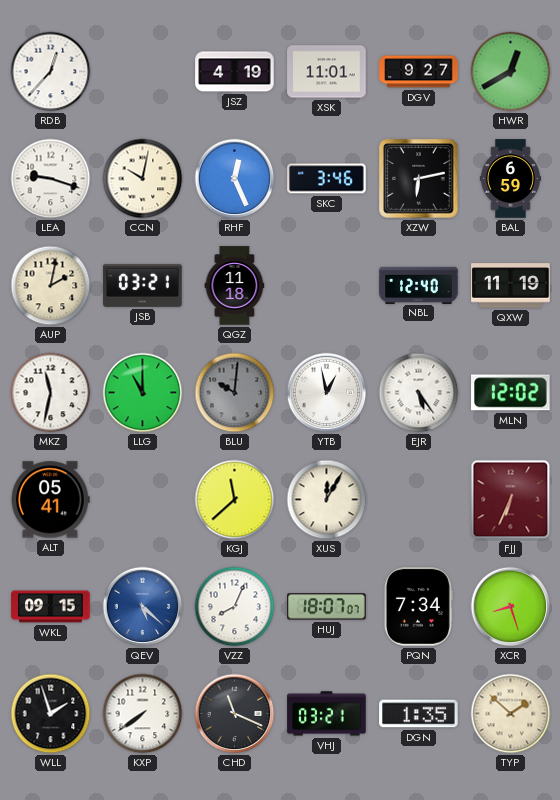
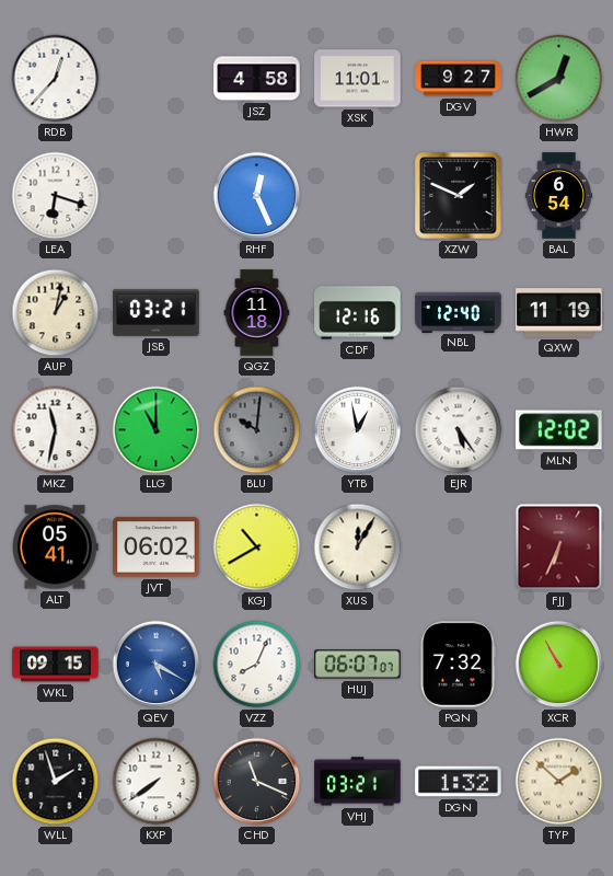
JSZ: 4:19 -> 4:58 (257, 79)
LEA: 9:18 -> 6:18 (56, 196)
CCN: 10:02 -> none (143, 179)
SKC: 3:46 -> none (327, 179)
XZW: 6:13 -> 1:49 (459, 196)
BAL: 6:59 -> 6:54 (558, 196)
AUP: 2:02 -> 1:02 (56, 313)
CDF: none -> 12:16 (358, 313)
JVT: none -> 06:02 (157, 547)
KGJ: 11:38 -> 10:40 (257, 547)
QEV: 5:22 -> 5:20 (157, 665)
HUJ: 18:07 -> 06:07 (358, 665)
PQN: 7:34 -> 7:32 (458, 665)
XCR: 8:27 -> 10:55 (559, 665)
DGN: 1:35 -> 1:32 (459, 782)
